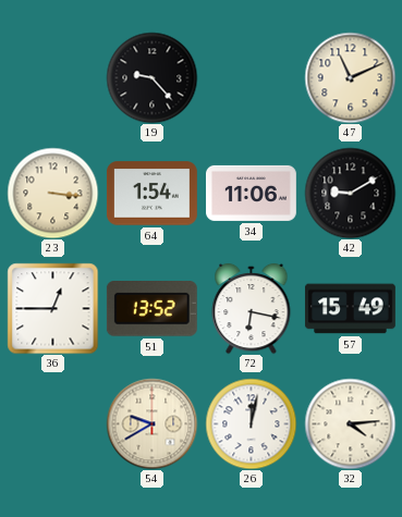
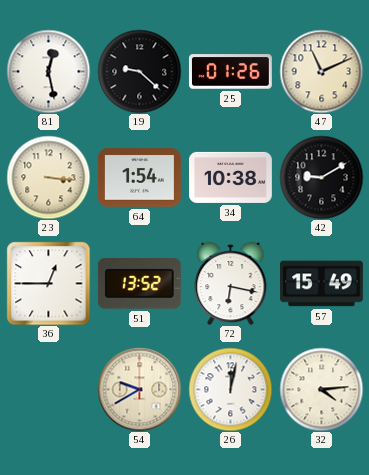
81: none -> 12:28 (48, 71)
19: 9:23 -> 9:22 (139, 71)
25: none -> 01:26 (231, 72)
34: 11:06 -> 10:38 (231, 177)
